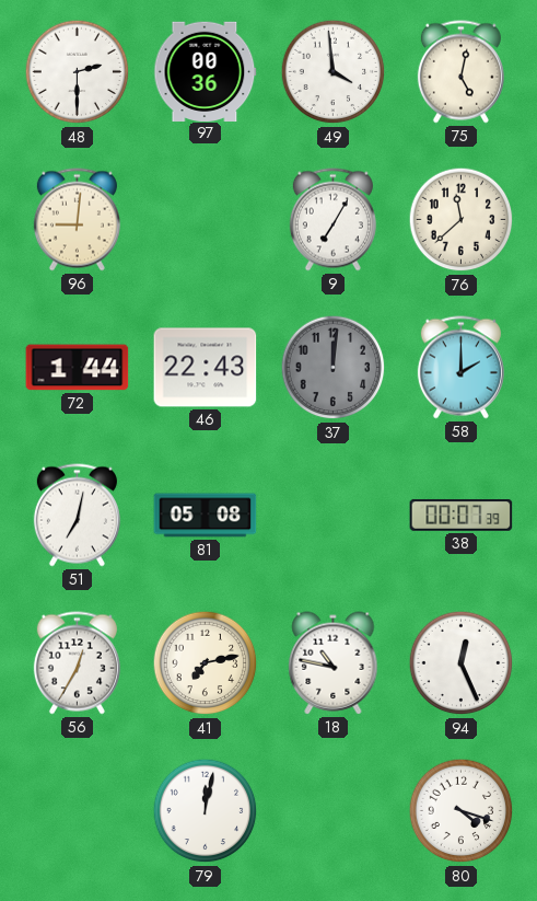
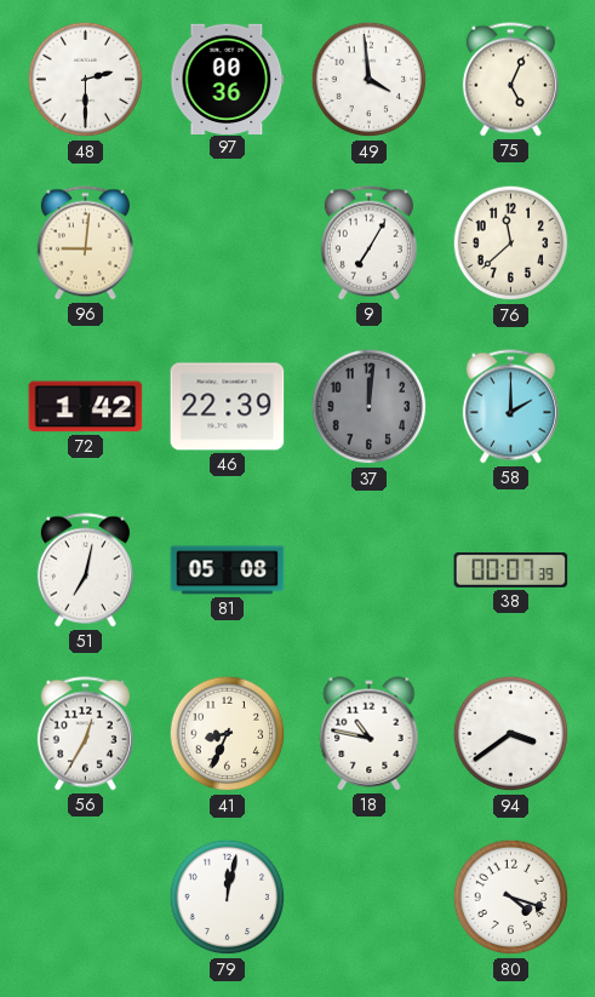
75: 5:02 -> 5:04 (510, 80)
72: 1:44 -> 1:42 (86, 407)
46: 22:43 -> 22:39 (228, 407)
41: 7:13 -> 8:34 (228, 734)
94: 12:26 -> 3:39 (511, 734)
